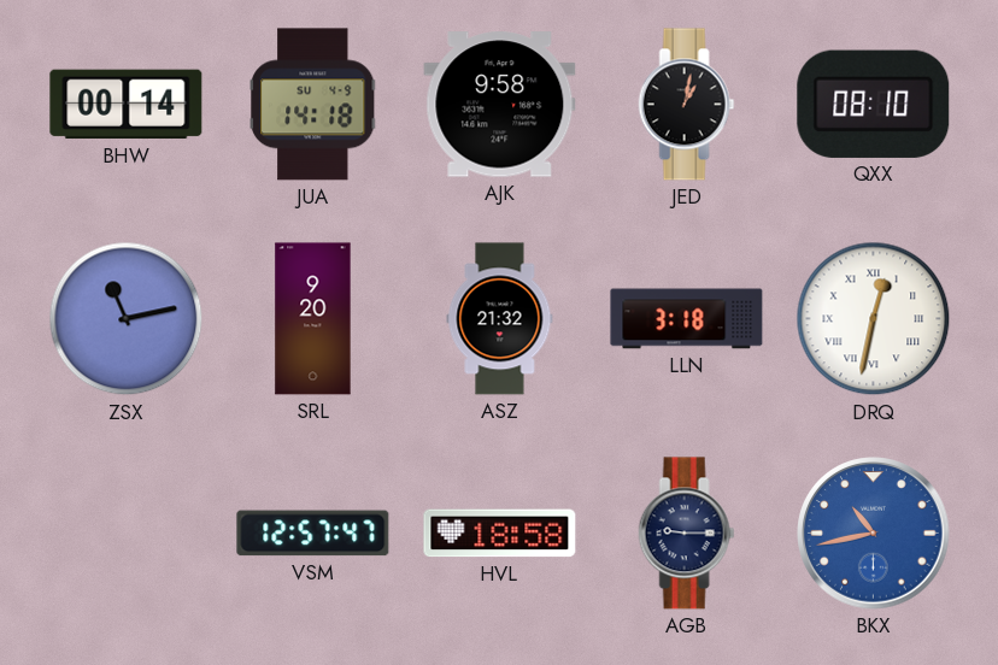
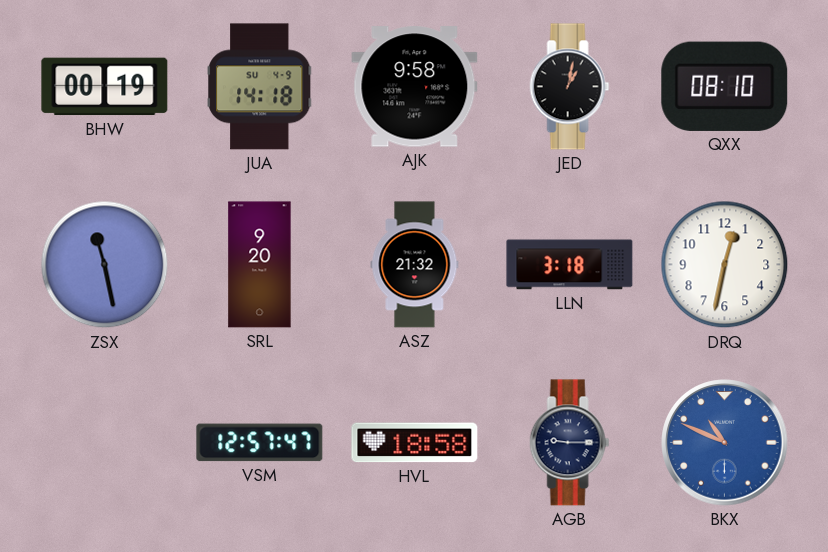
BHW: 00:14 -> 00:19 (105, 87)
ZSX: 11:13 -> 11:28 (105, 265)
DRQ numerals: Roman -> Arabic (725, 265)
BKX: 10:43 -> 10:49 (725, 443)
